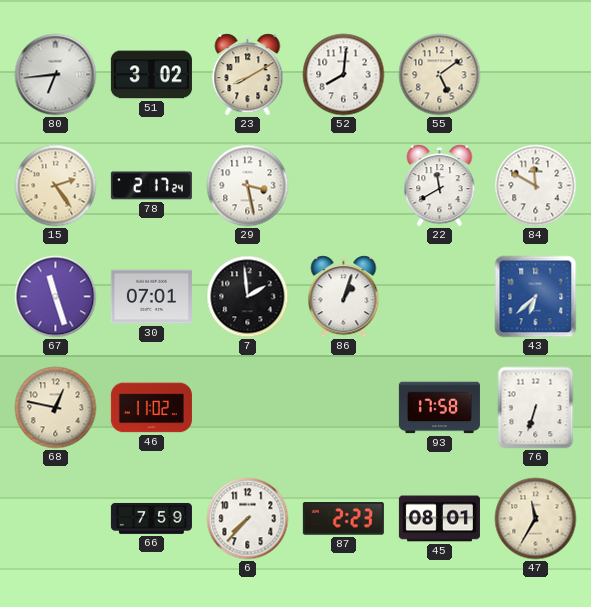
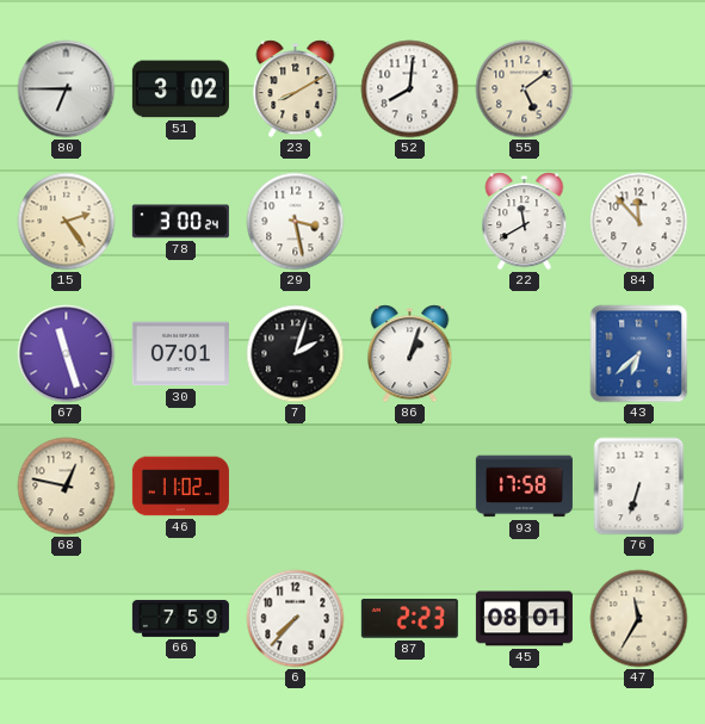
80: 6:44 -> 6:45 (67, 89)
78: 2:17 -> 3:00 (180, 222)
84: 11:50 -> 11:53 (639, 222)
7: 1:59 -> 2:03 (296, 354)
